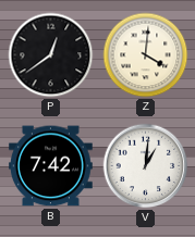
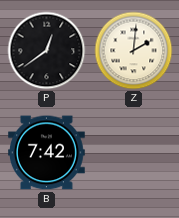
Z: 4:01 -> 2:01 (134, 51)
V: 1:01 -> none (146, 166)
